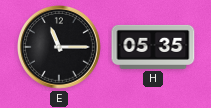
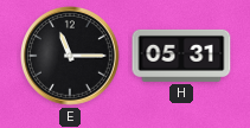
H: 05:35 -> 05:31 (181, 56)
